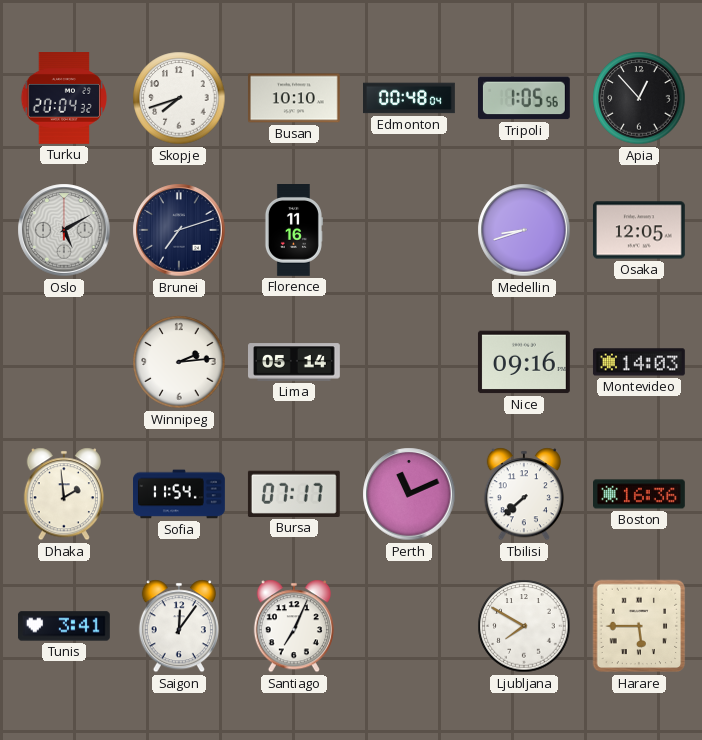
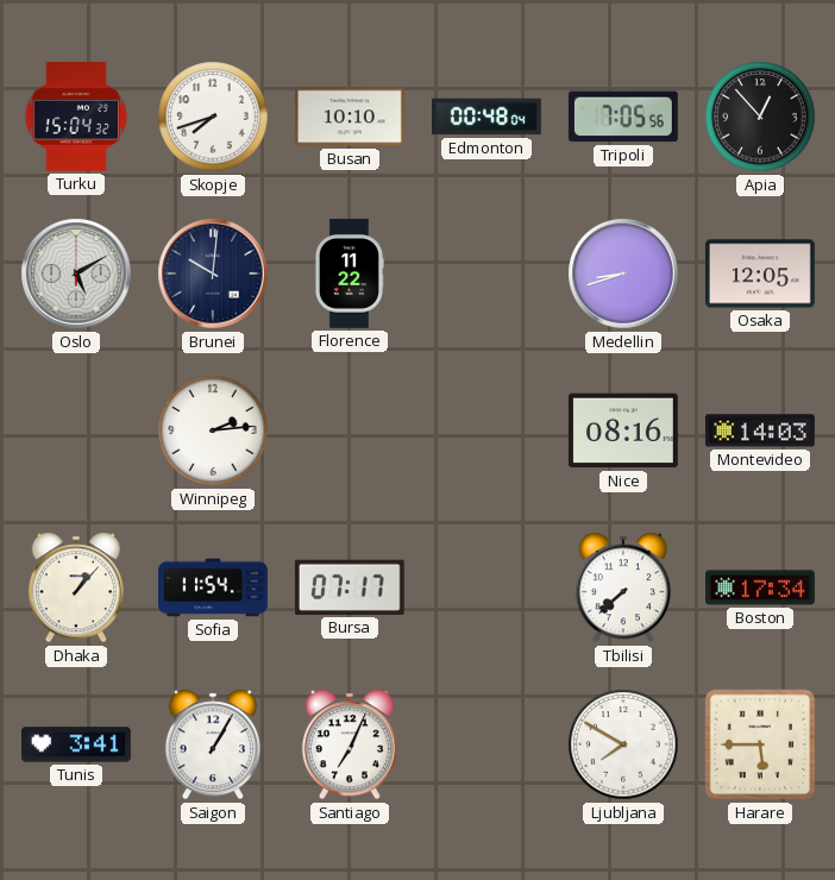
Turku: 20:04 -> 15:04 (75, 118)
Tripoli: 1:05 -> 7:05 (623, 117)
Brunei: 7:12 -> 10:01 (213, 274)
Florence: 11:16 -> 11:22 (349, 275)
Lima: 05:14 -> none (295, 362)
Nice: 09:16 -> 08:16 (623, 430)
Dhaka: 1:59 -> 1:07 (76, 587)
Perth: 11:11 -> none (409, 494)
Boston: 16:36 -> 17:34 (761, 587)
Saigon: 12:06 -> 1:05 (213, 744)
